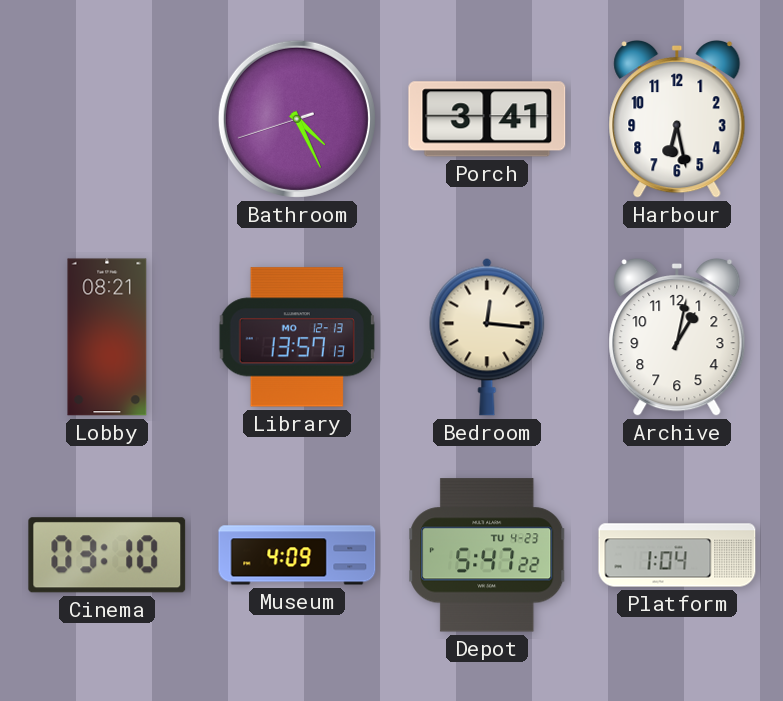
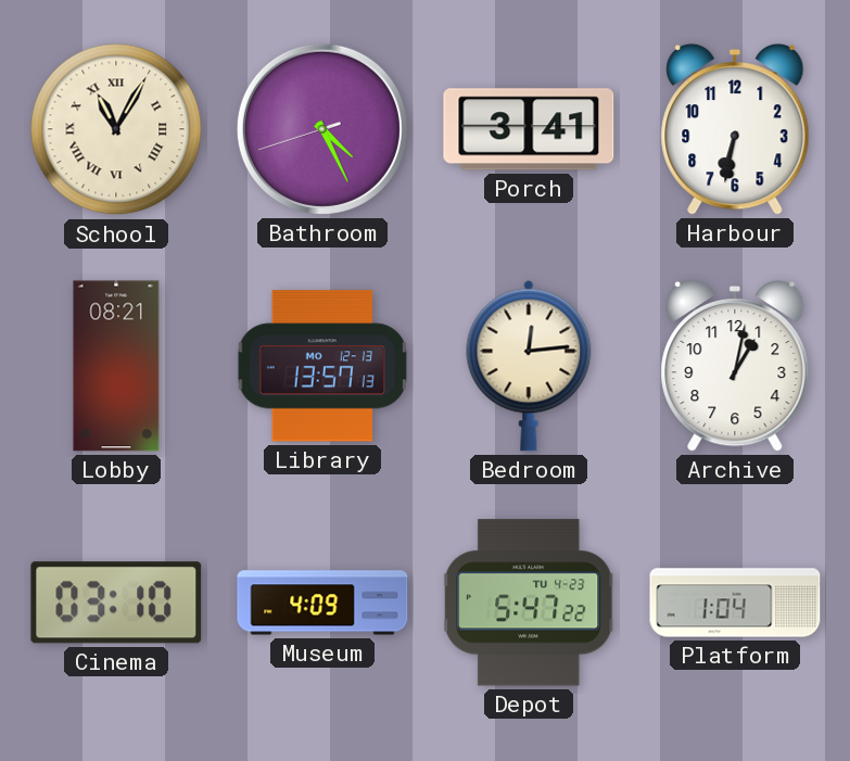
School: none -> 11:05 (116, 129)
Harbour: 6:28 -> 6:32 (735, 129)
Bedroom: 12:16 -> 12:14 (529, 366)
